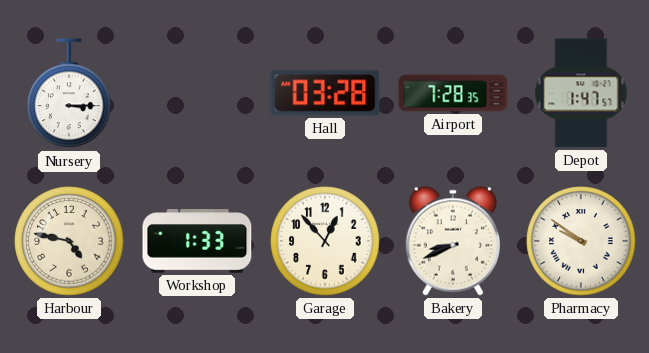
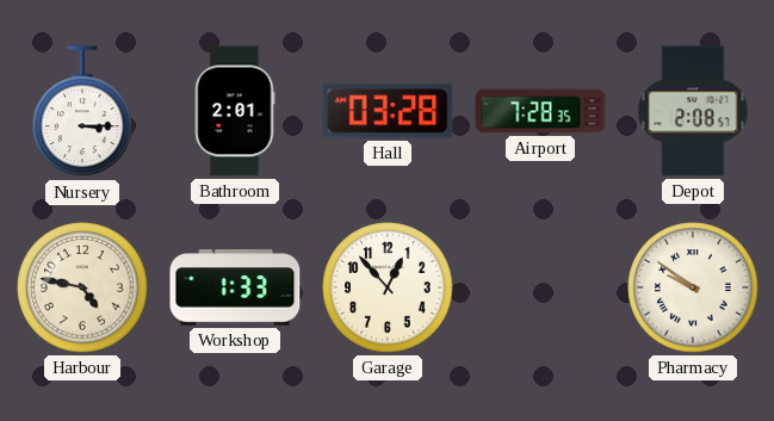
Bathroom: none -> 2:01 (235, 111)
Depot: 1:47 -> 2:08 (693, 111)
Bakery: 8:41 -> none (452, 241)
